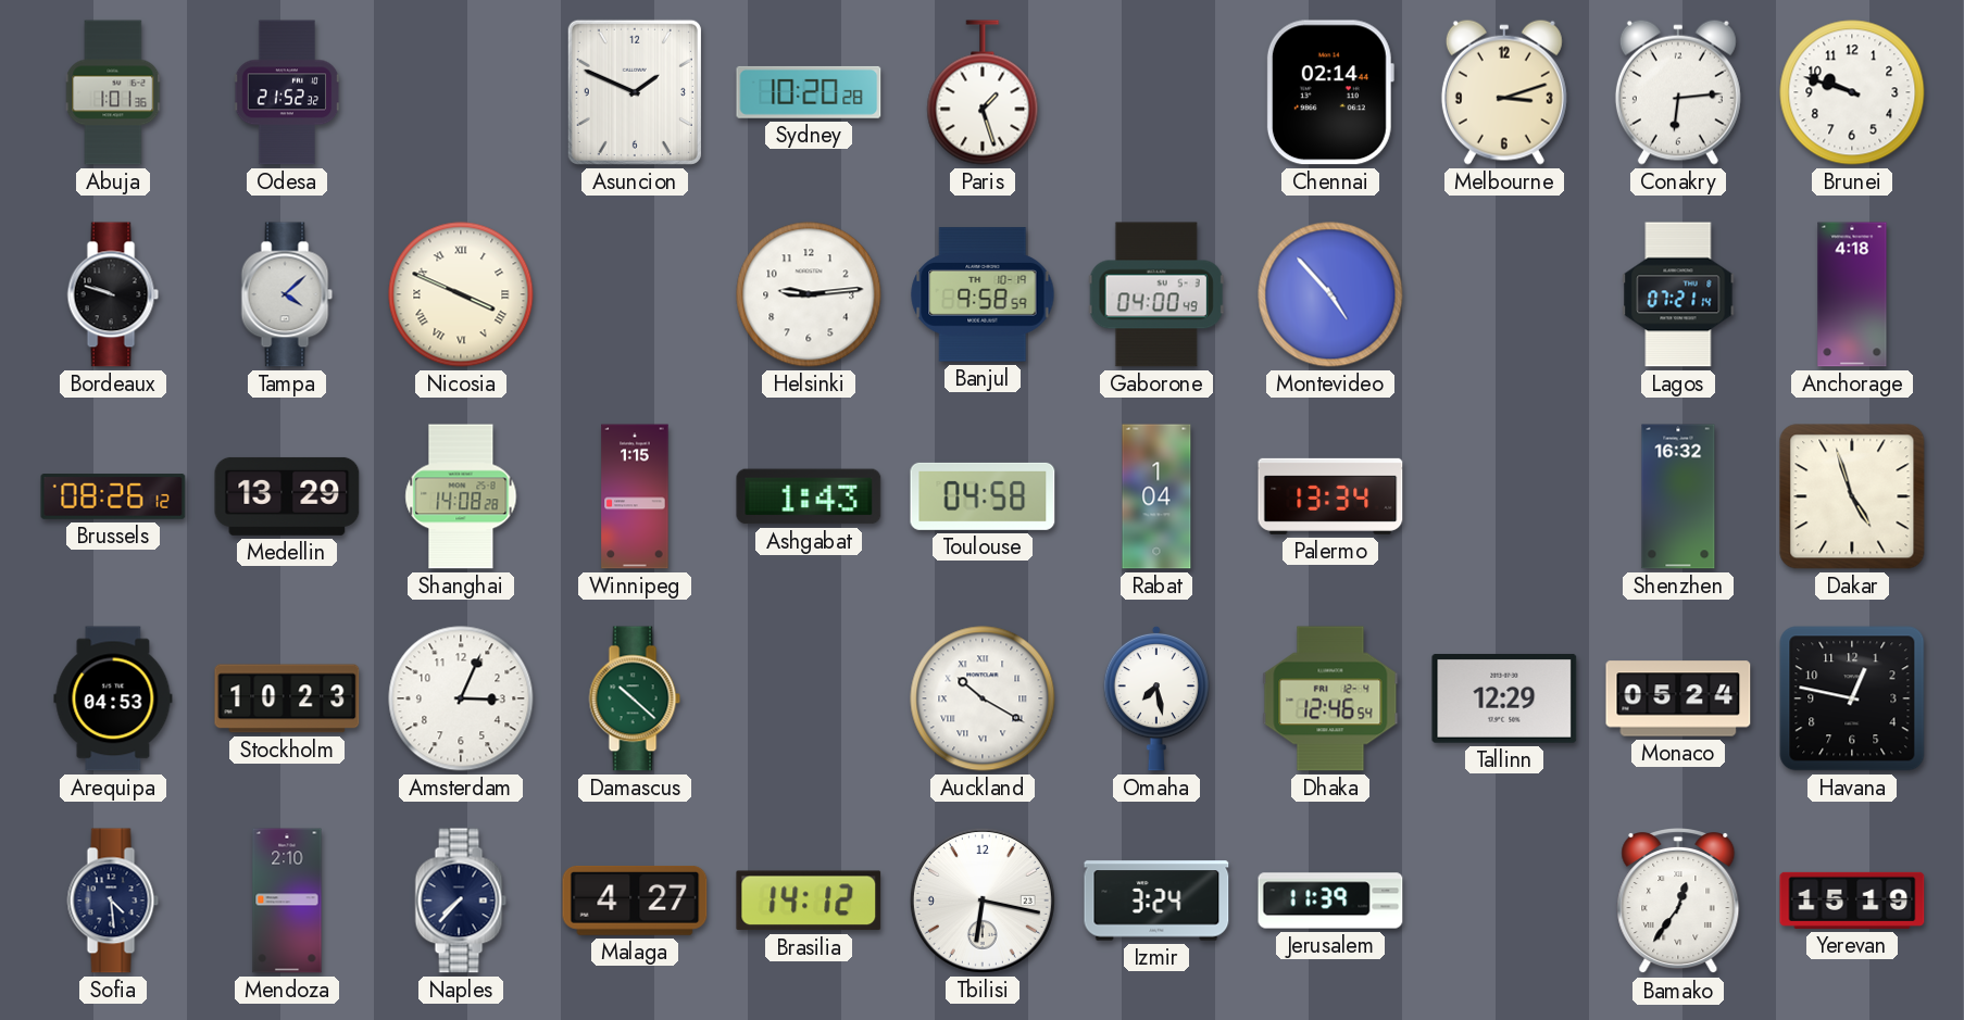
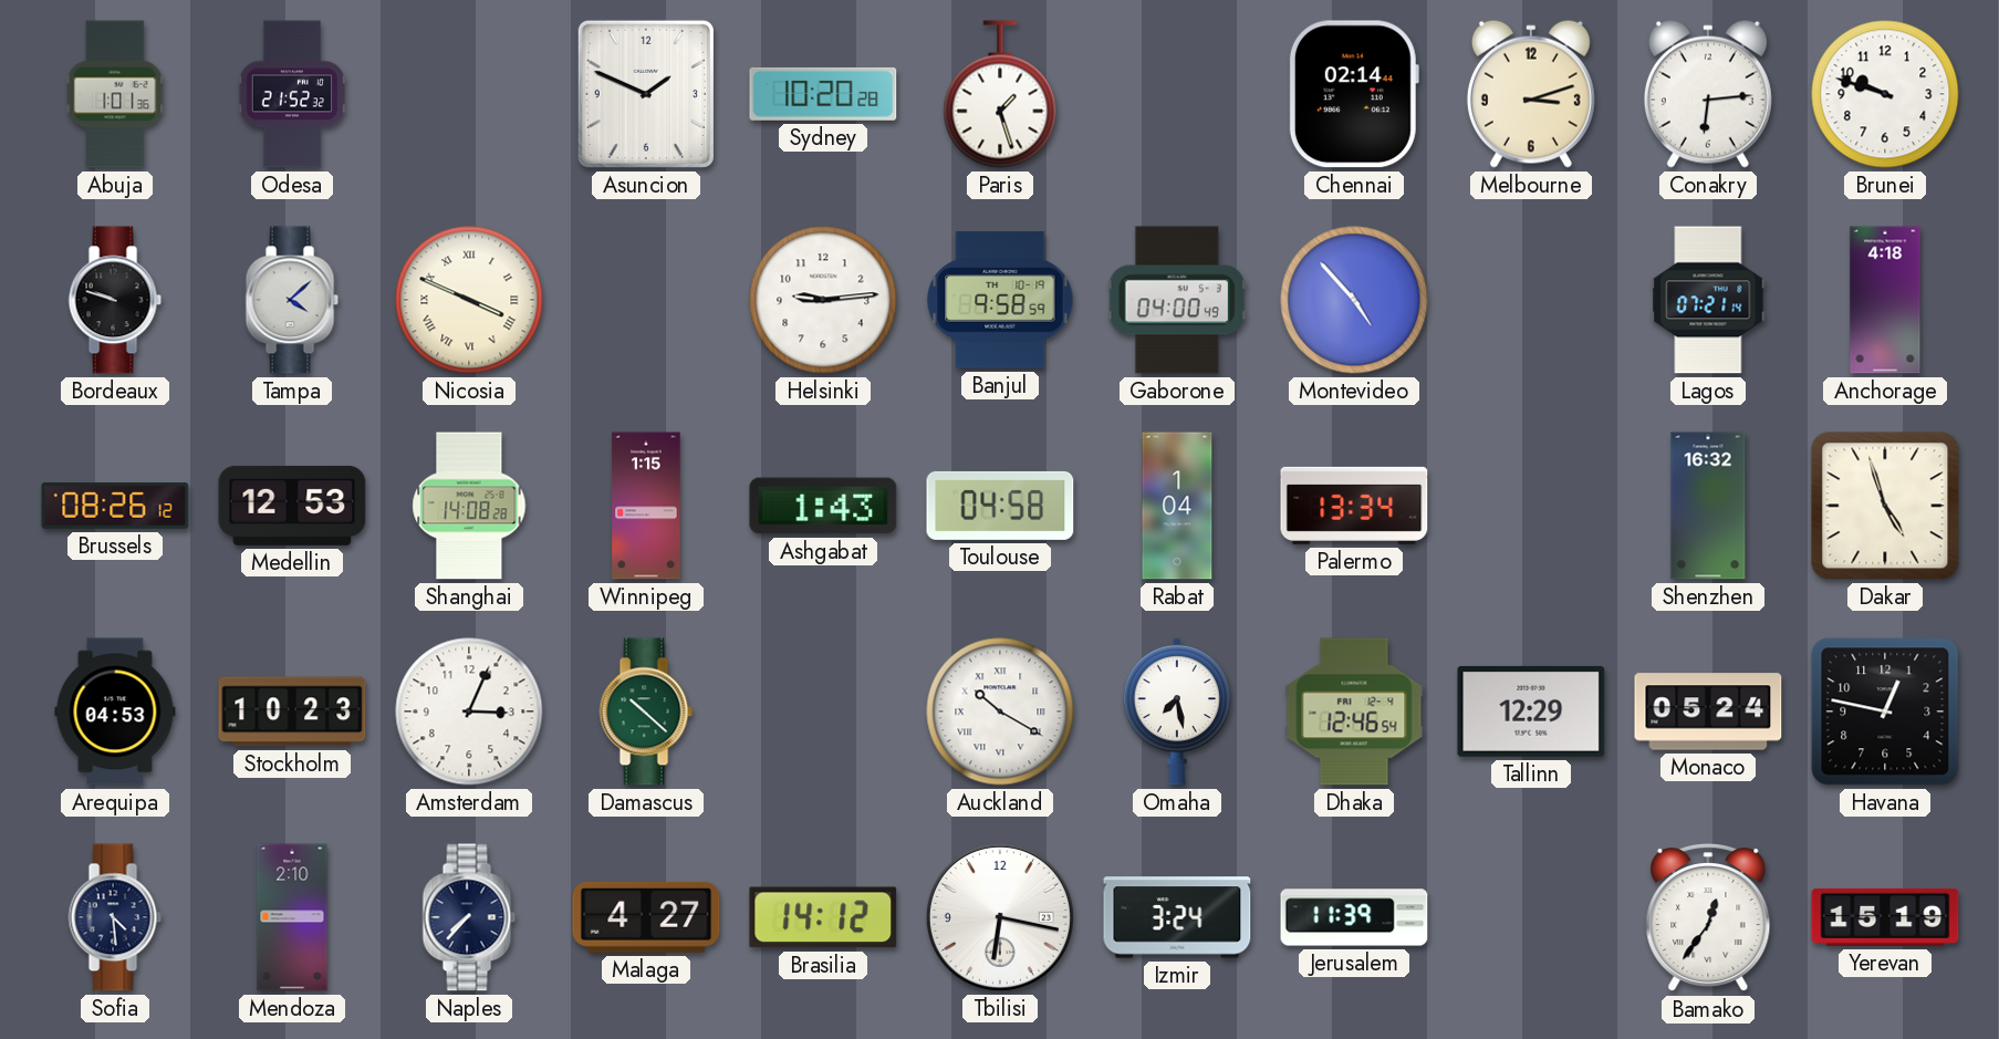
Medellin: 13:29 -> 12:53 (292, 506)
